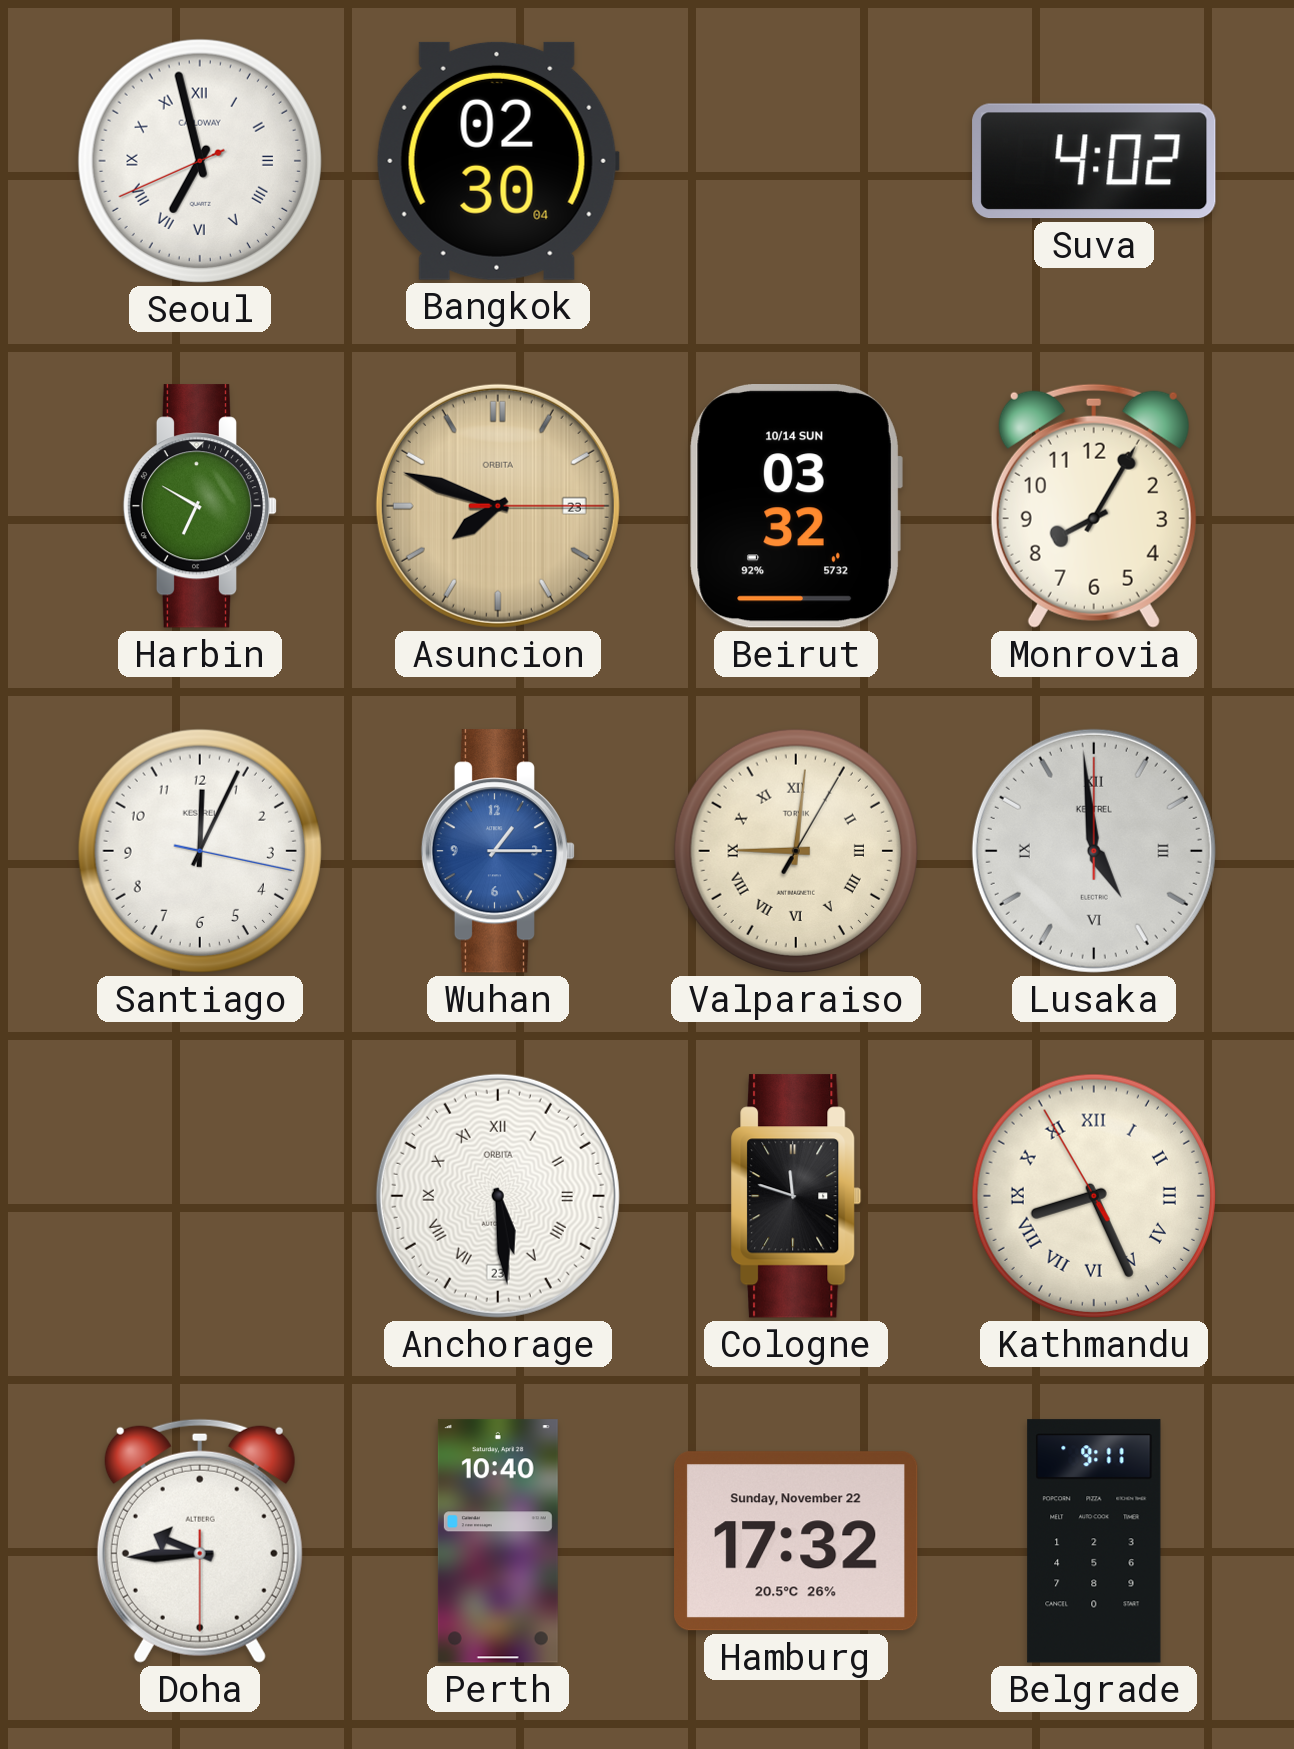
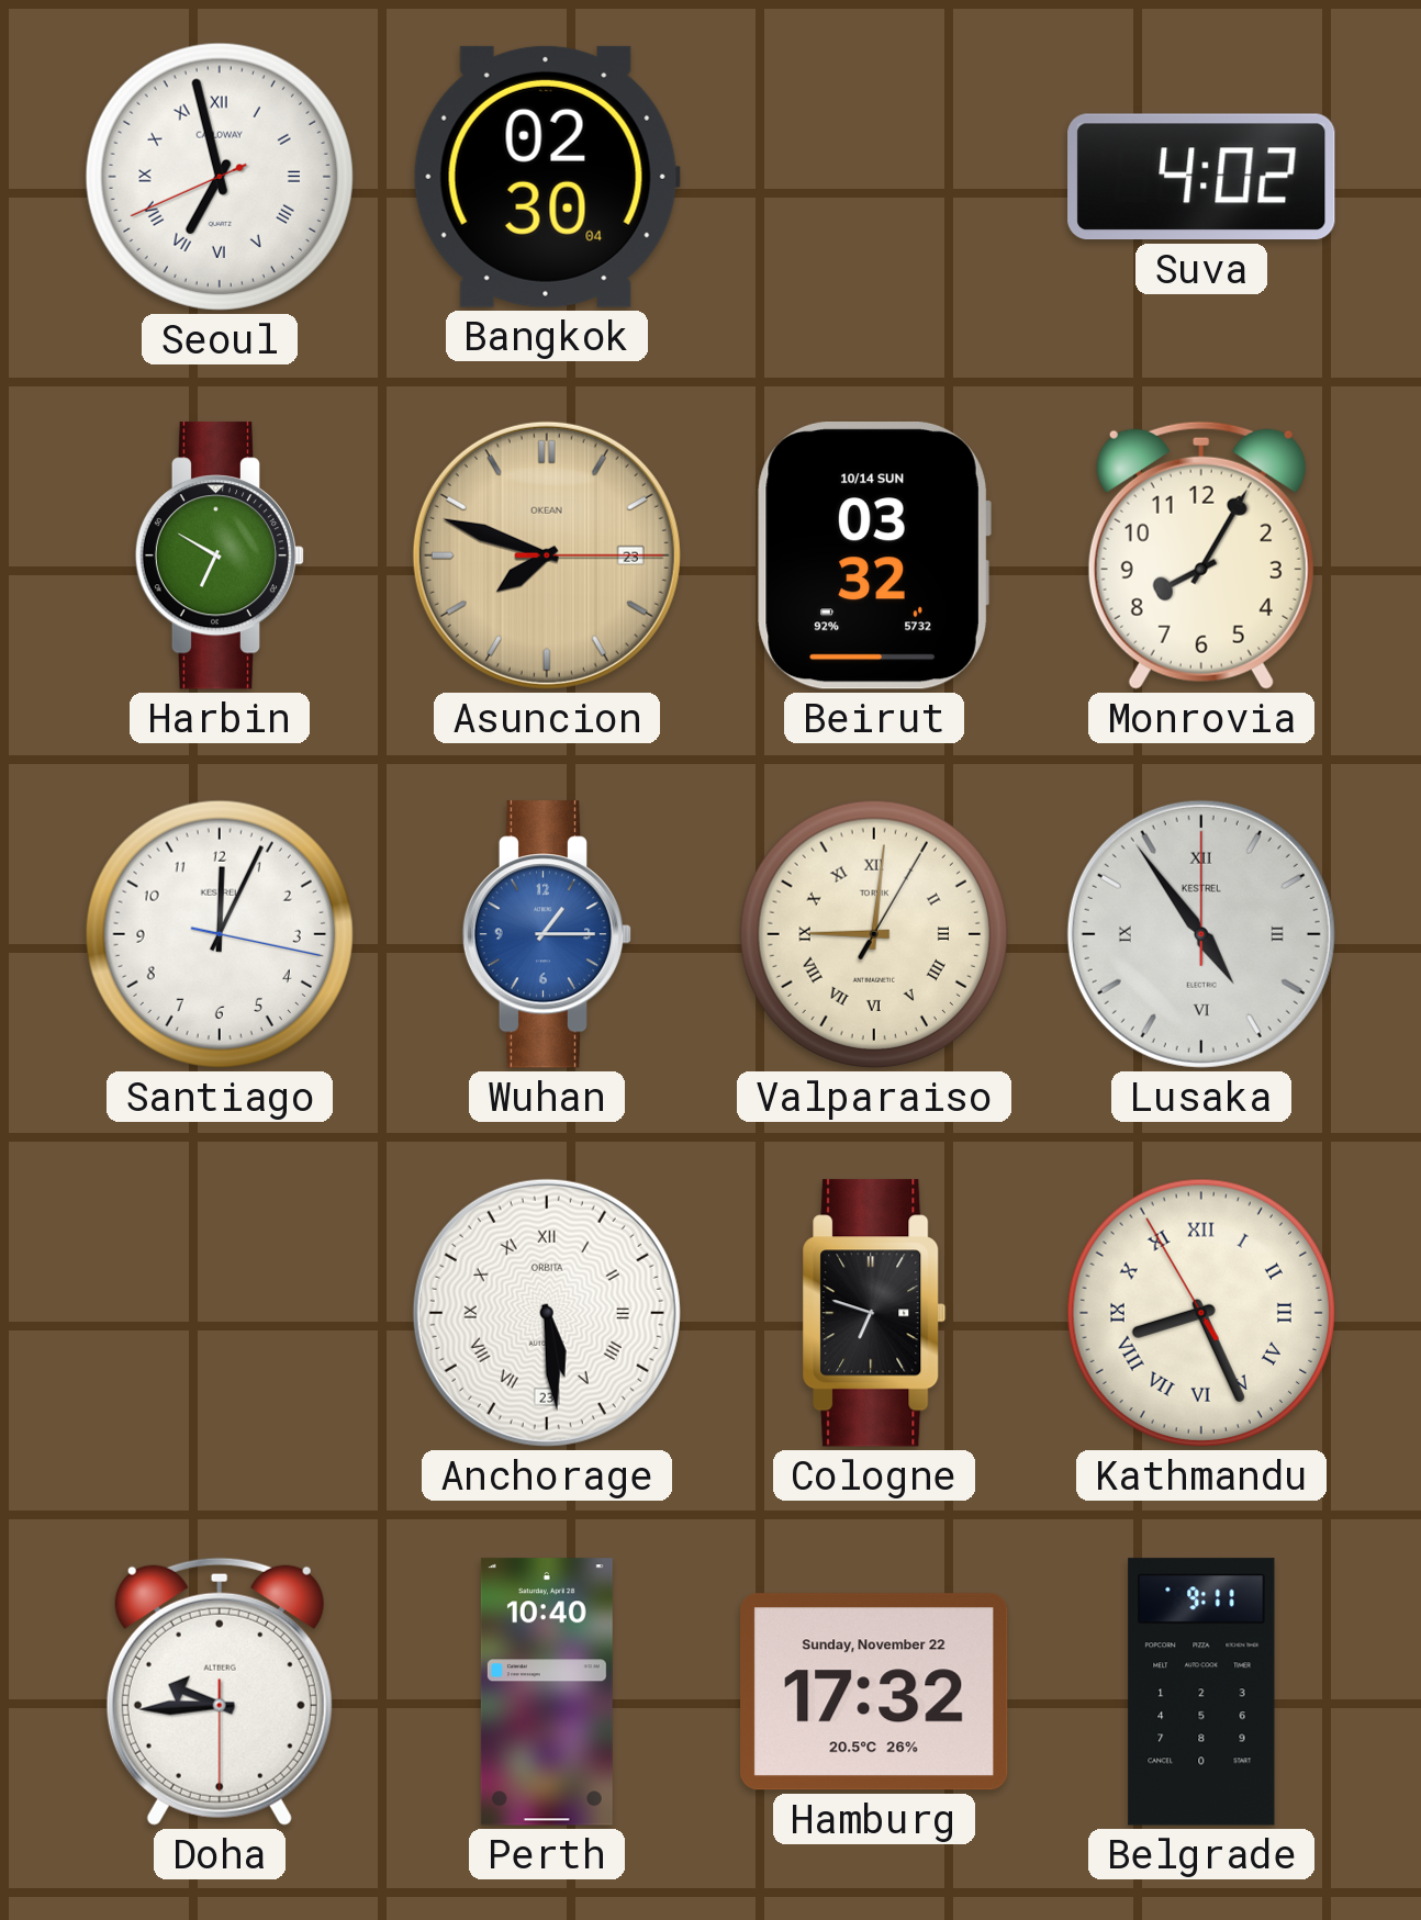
Asuncion brand: ORBITA -> OKEAN (547, 555)
Lusaka: 4:59 -> 4:54 (1201, 934)
Cologne: 11:48 -> 6:48 (874, 1313)
